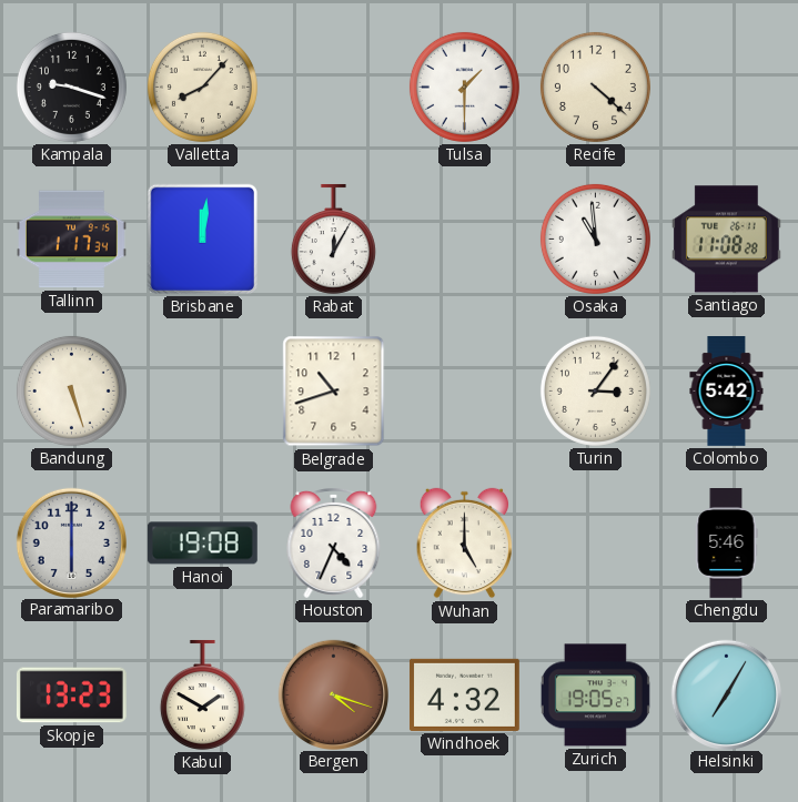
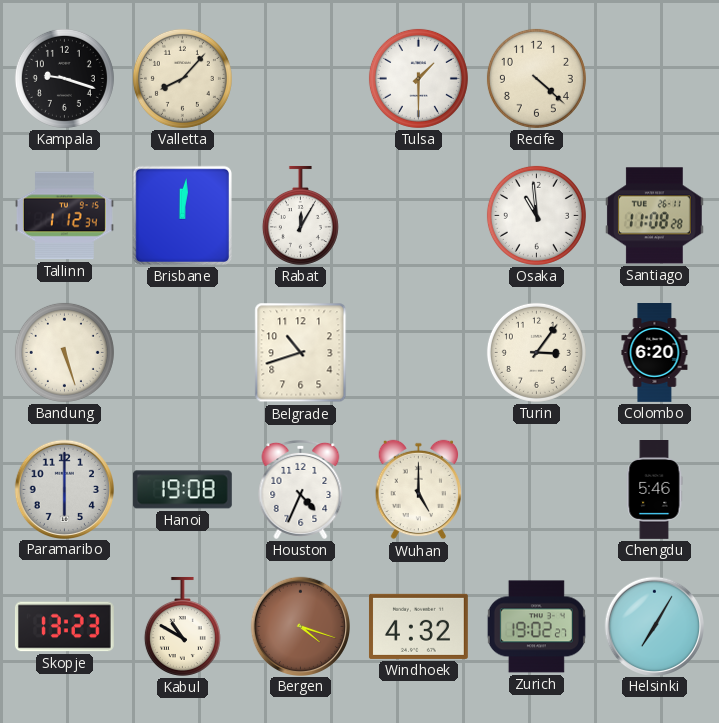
Tallinn: 1:17 -> 1:12 (64, 216)
Colombo: 5:42 -> 6:20 (655, 353)
Kabul: 1:50 -> 10:50 (182, 626)
Zurich: 19:05 -> 19:02 (536, 627)
